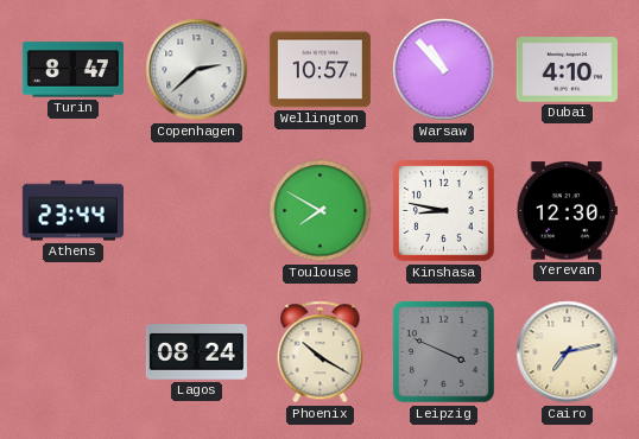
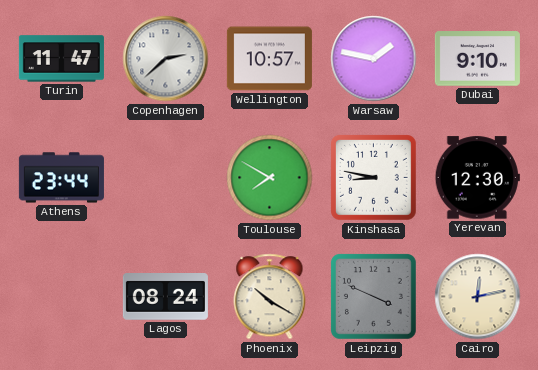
Turin: 8:47 -> 11:47 (61, 59)
Warsaw: 10:53 -> 1:47 (374, 59)
Dubai: 4:10 -> 9:10 (477, 59)
Cairo: 7:13 -> 12:13 (478, 297)
